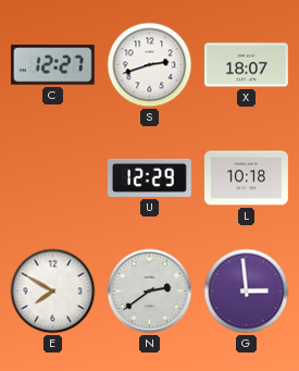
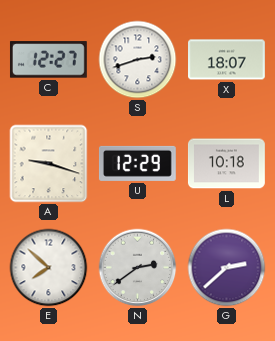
A: none -> 9:18 (49, 164)
E: 7:50 -> 7:52 (49, 268)
G: 2:59 -> 2:38 (227, 268)
